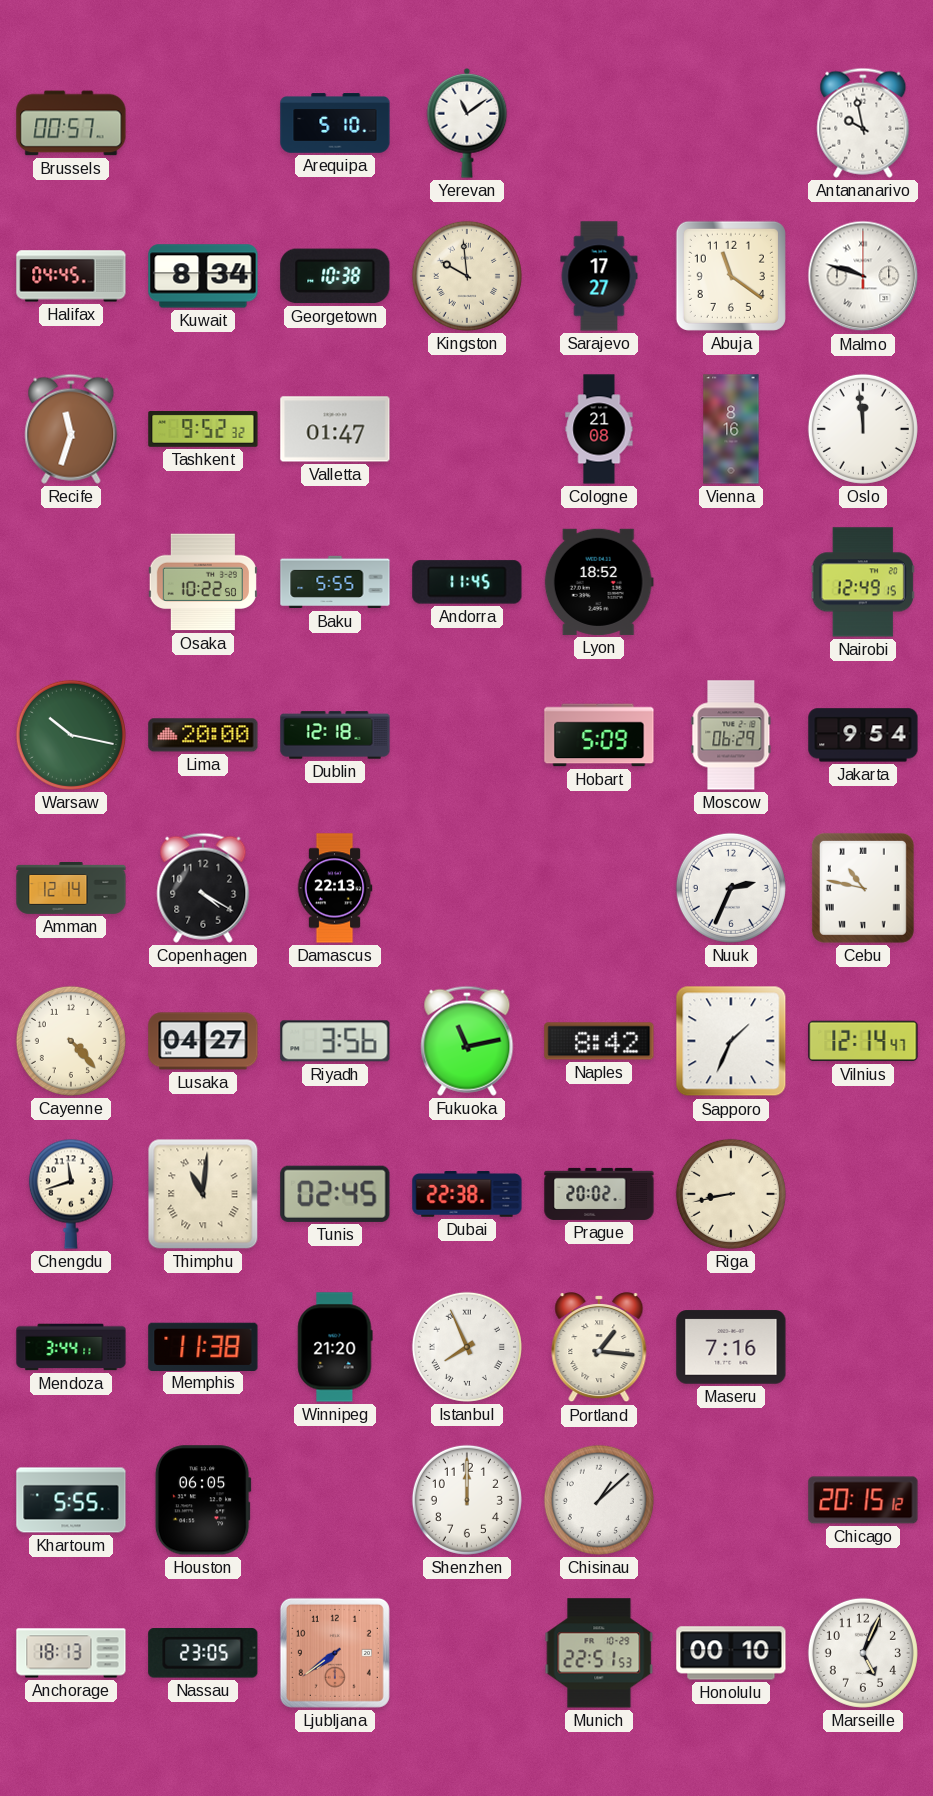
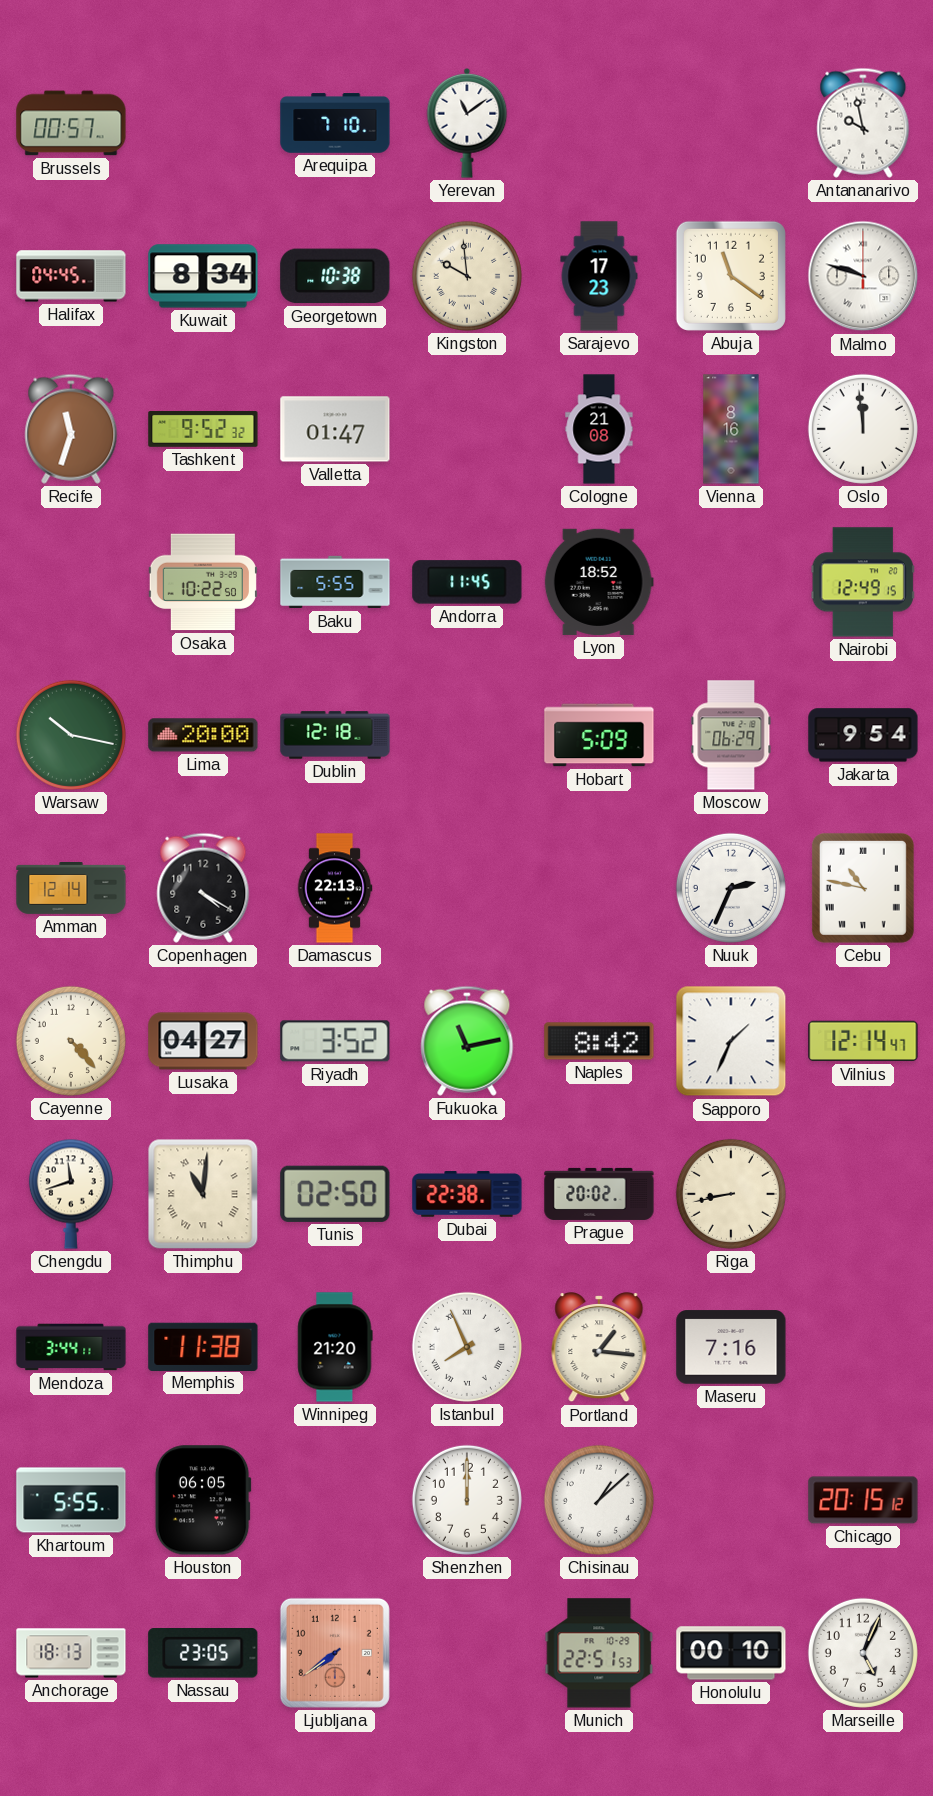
Arequipa: 5:10 -> 7:10 (335, 123)
Sarajevo: 17:27 -> 17:23 (599, 276)
Riyadh: 3:56 -> 3:52 (335, 1041)
Tunis: 02:45 -> 02:50 (335, 1194)
